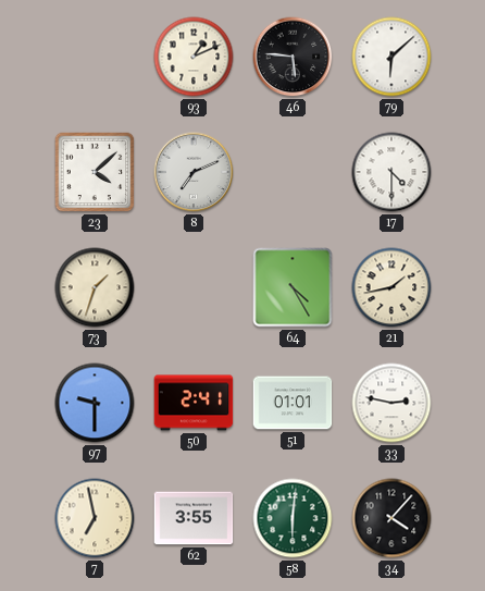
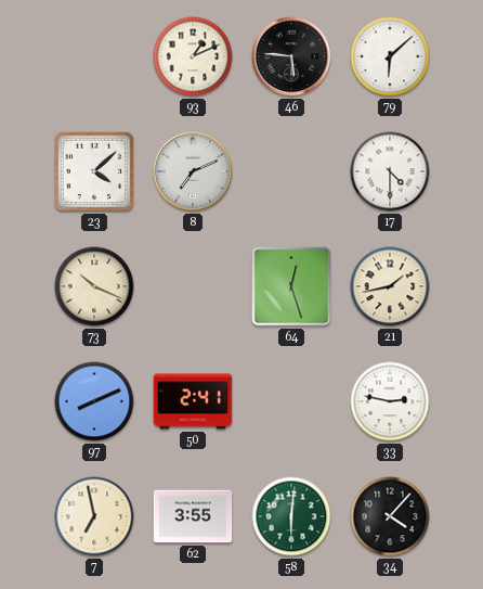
73: 1:33 -> 10:19 (94, 286)
64: 4:25 -> 12:27 (291, 286)
97: 9:30 -> 8:11 (94, 401)
51: 01:01 -> none (293, 403)
